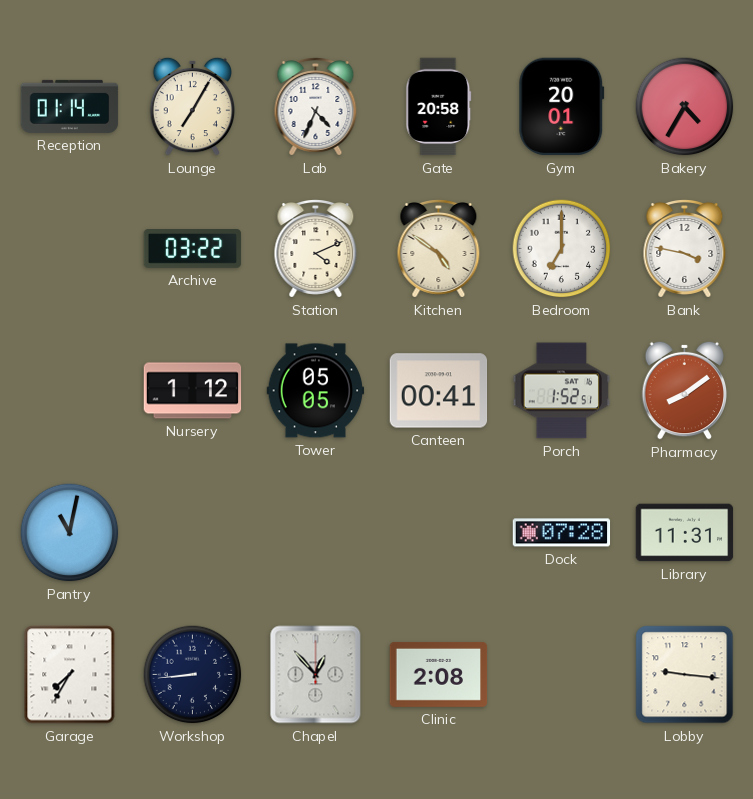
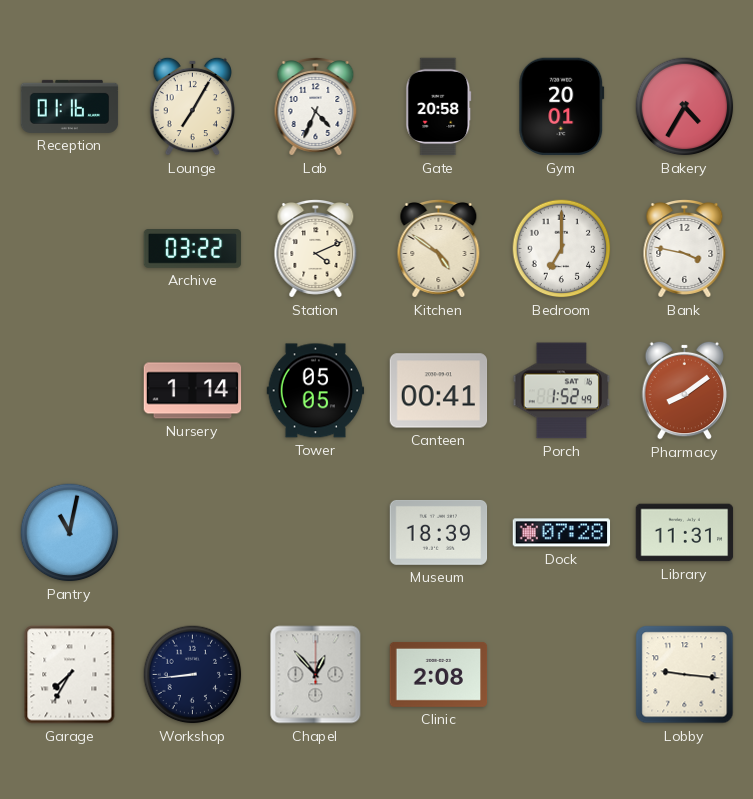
Reception: 01:14 -> 01:16 (70, 106)
Nursery: 1:12 -> 1:14 (193, 391)
Porch: 1:52:51 -> 1:52:49 (562, 391)
Museum: none -> 18:39 (439, 532)
